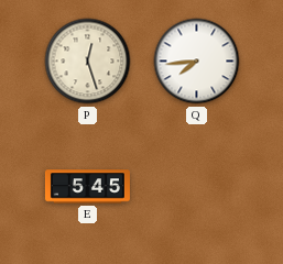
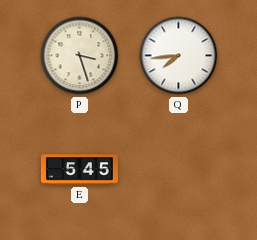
P: 12:27 -> 3:27 (80, 56)
